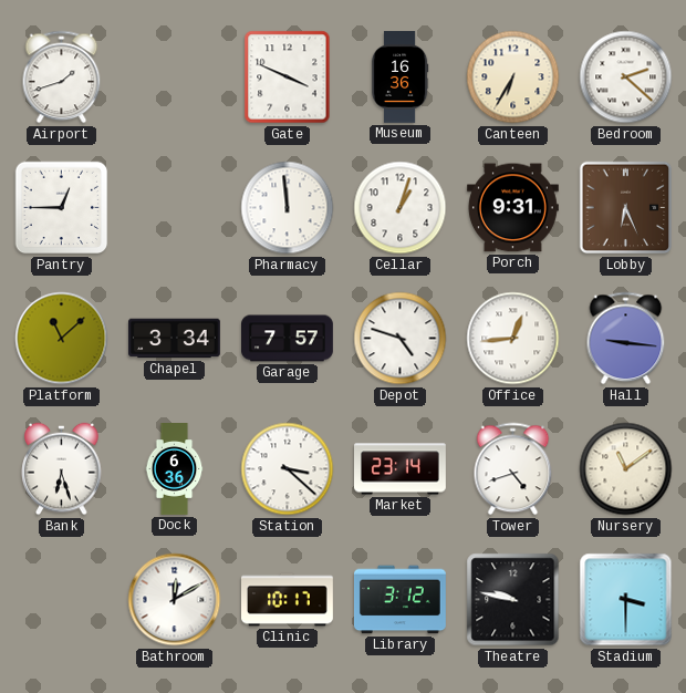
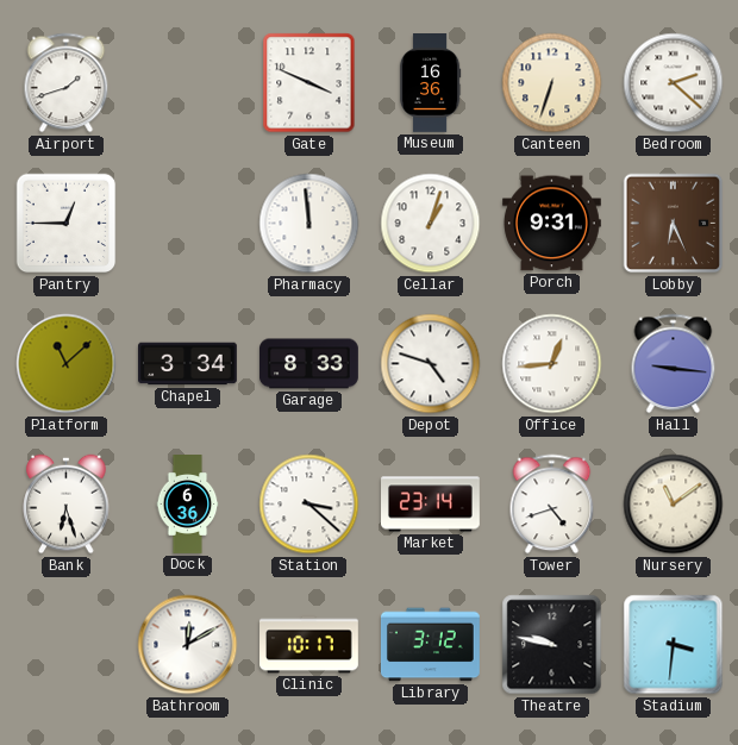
Canteen: 6:35 -> 6:33 (552, 83)
Garage: 7:57 -> 8:33 (309, 364)
Stadium: 3:30 -> 3:31 (674, 645)
